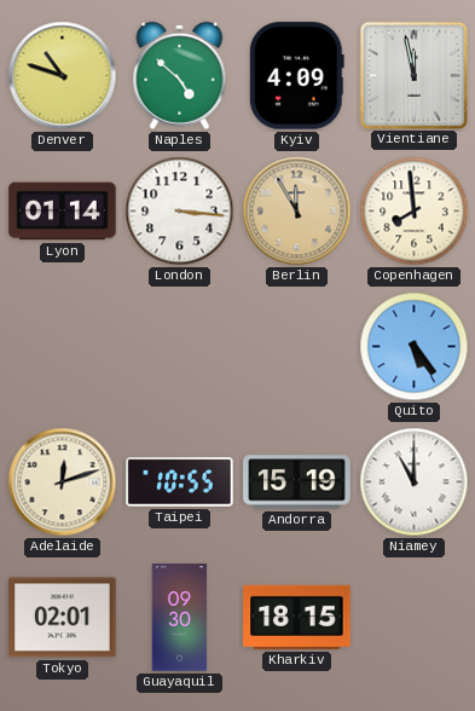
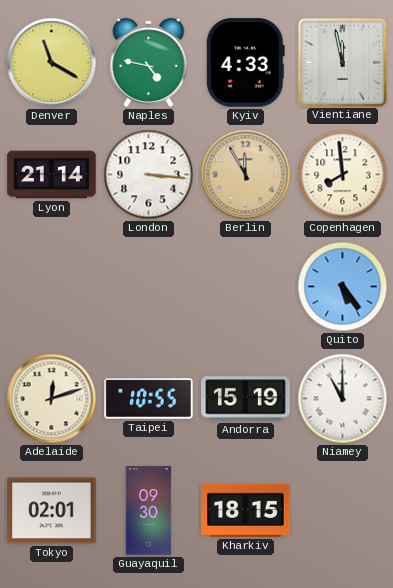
Denver: 10:48 -> 11:20 (52, 63)
Naples: 4:52 -> 4:47 (149, 62)
Kyiv: 4:09 -> 4:33 (245, 63)
Lyon: 01:14 -> 21:14 (52, 175)
